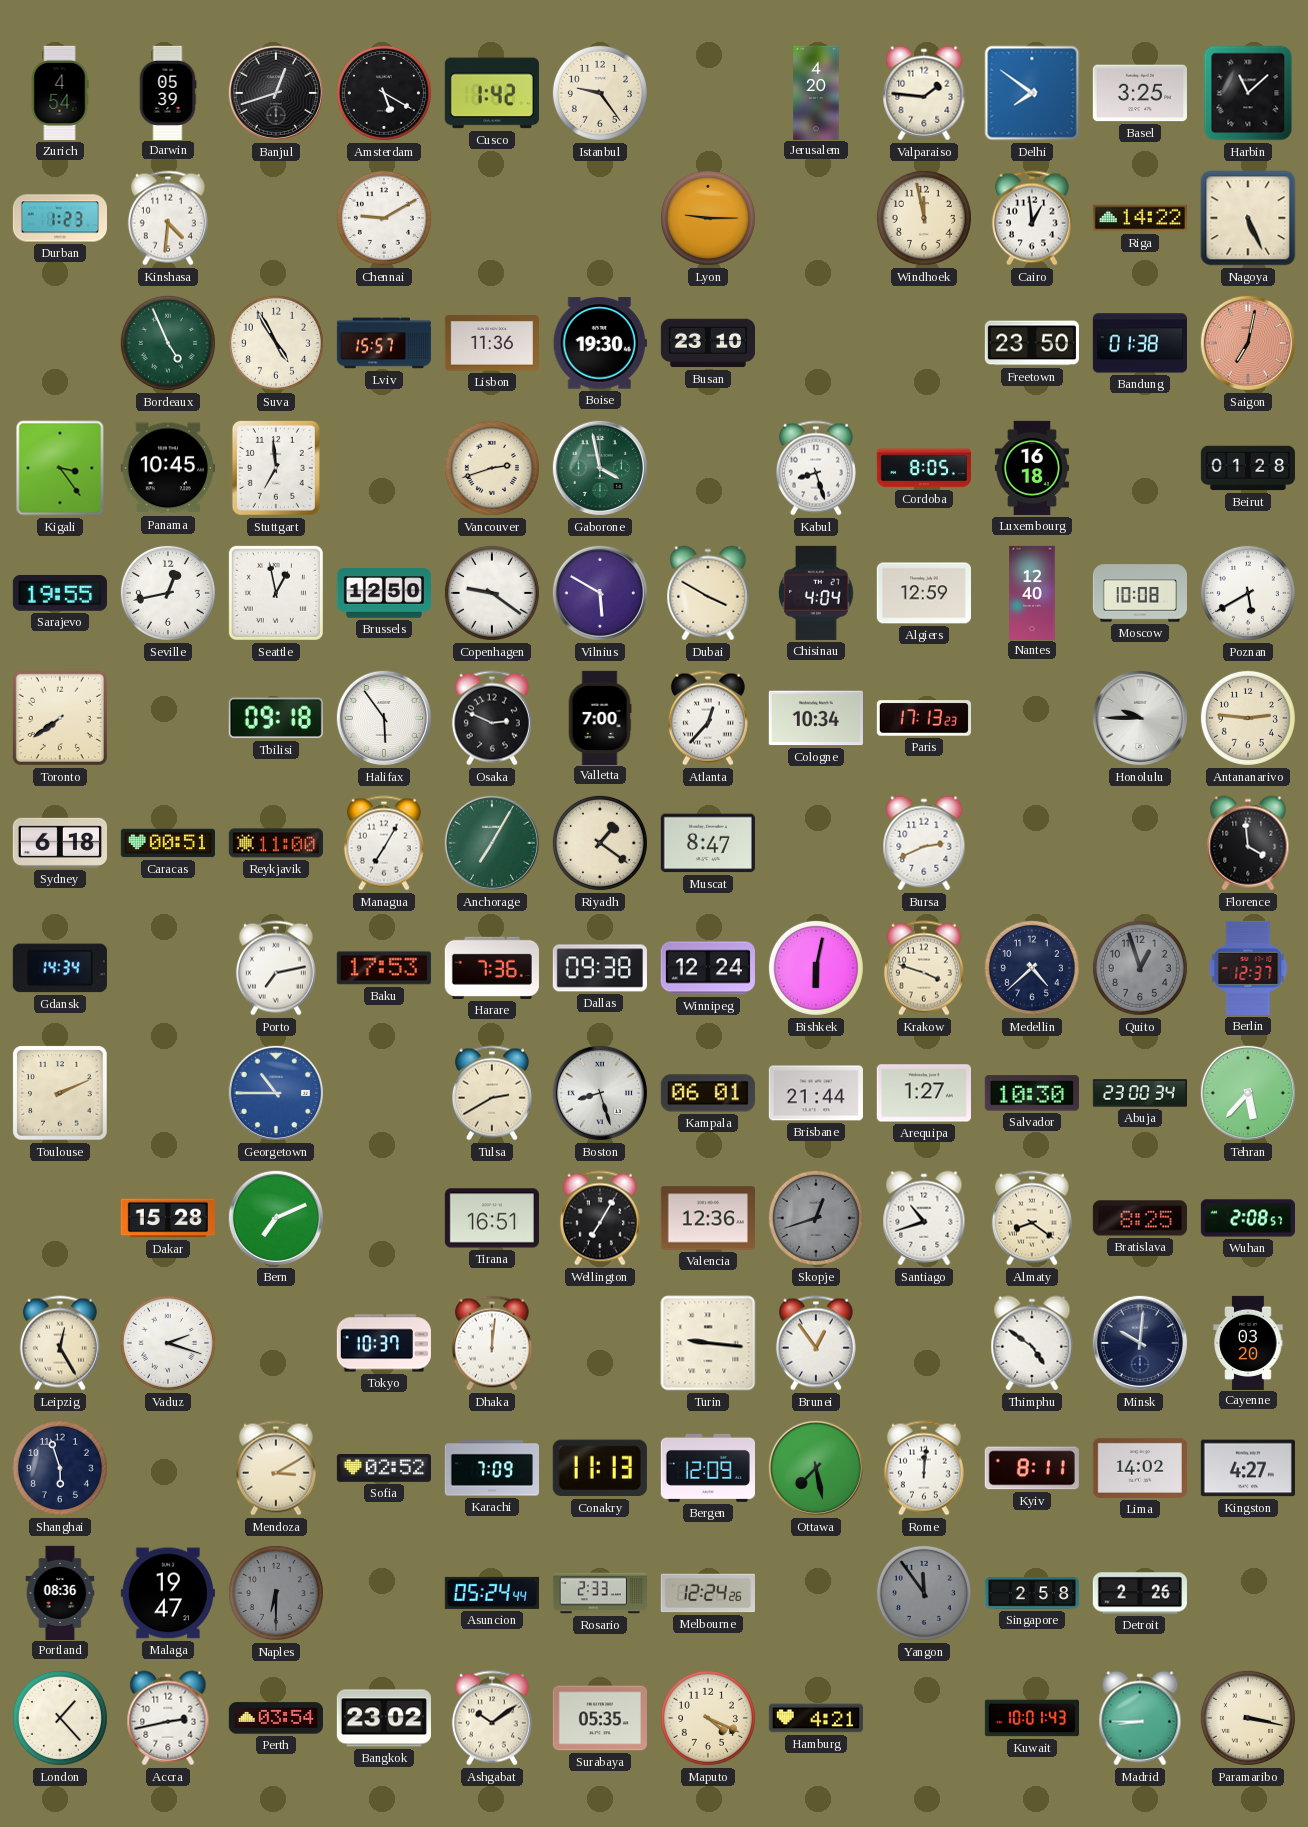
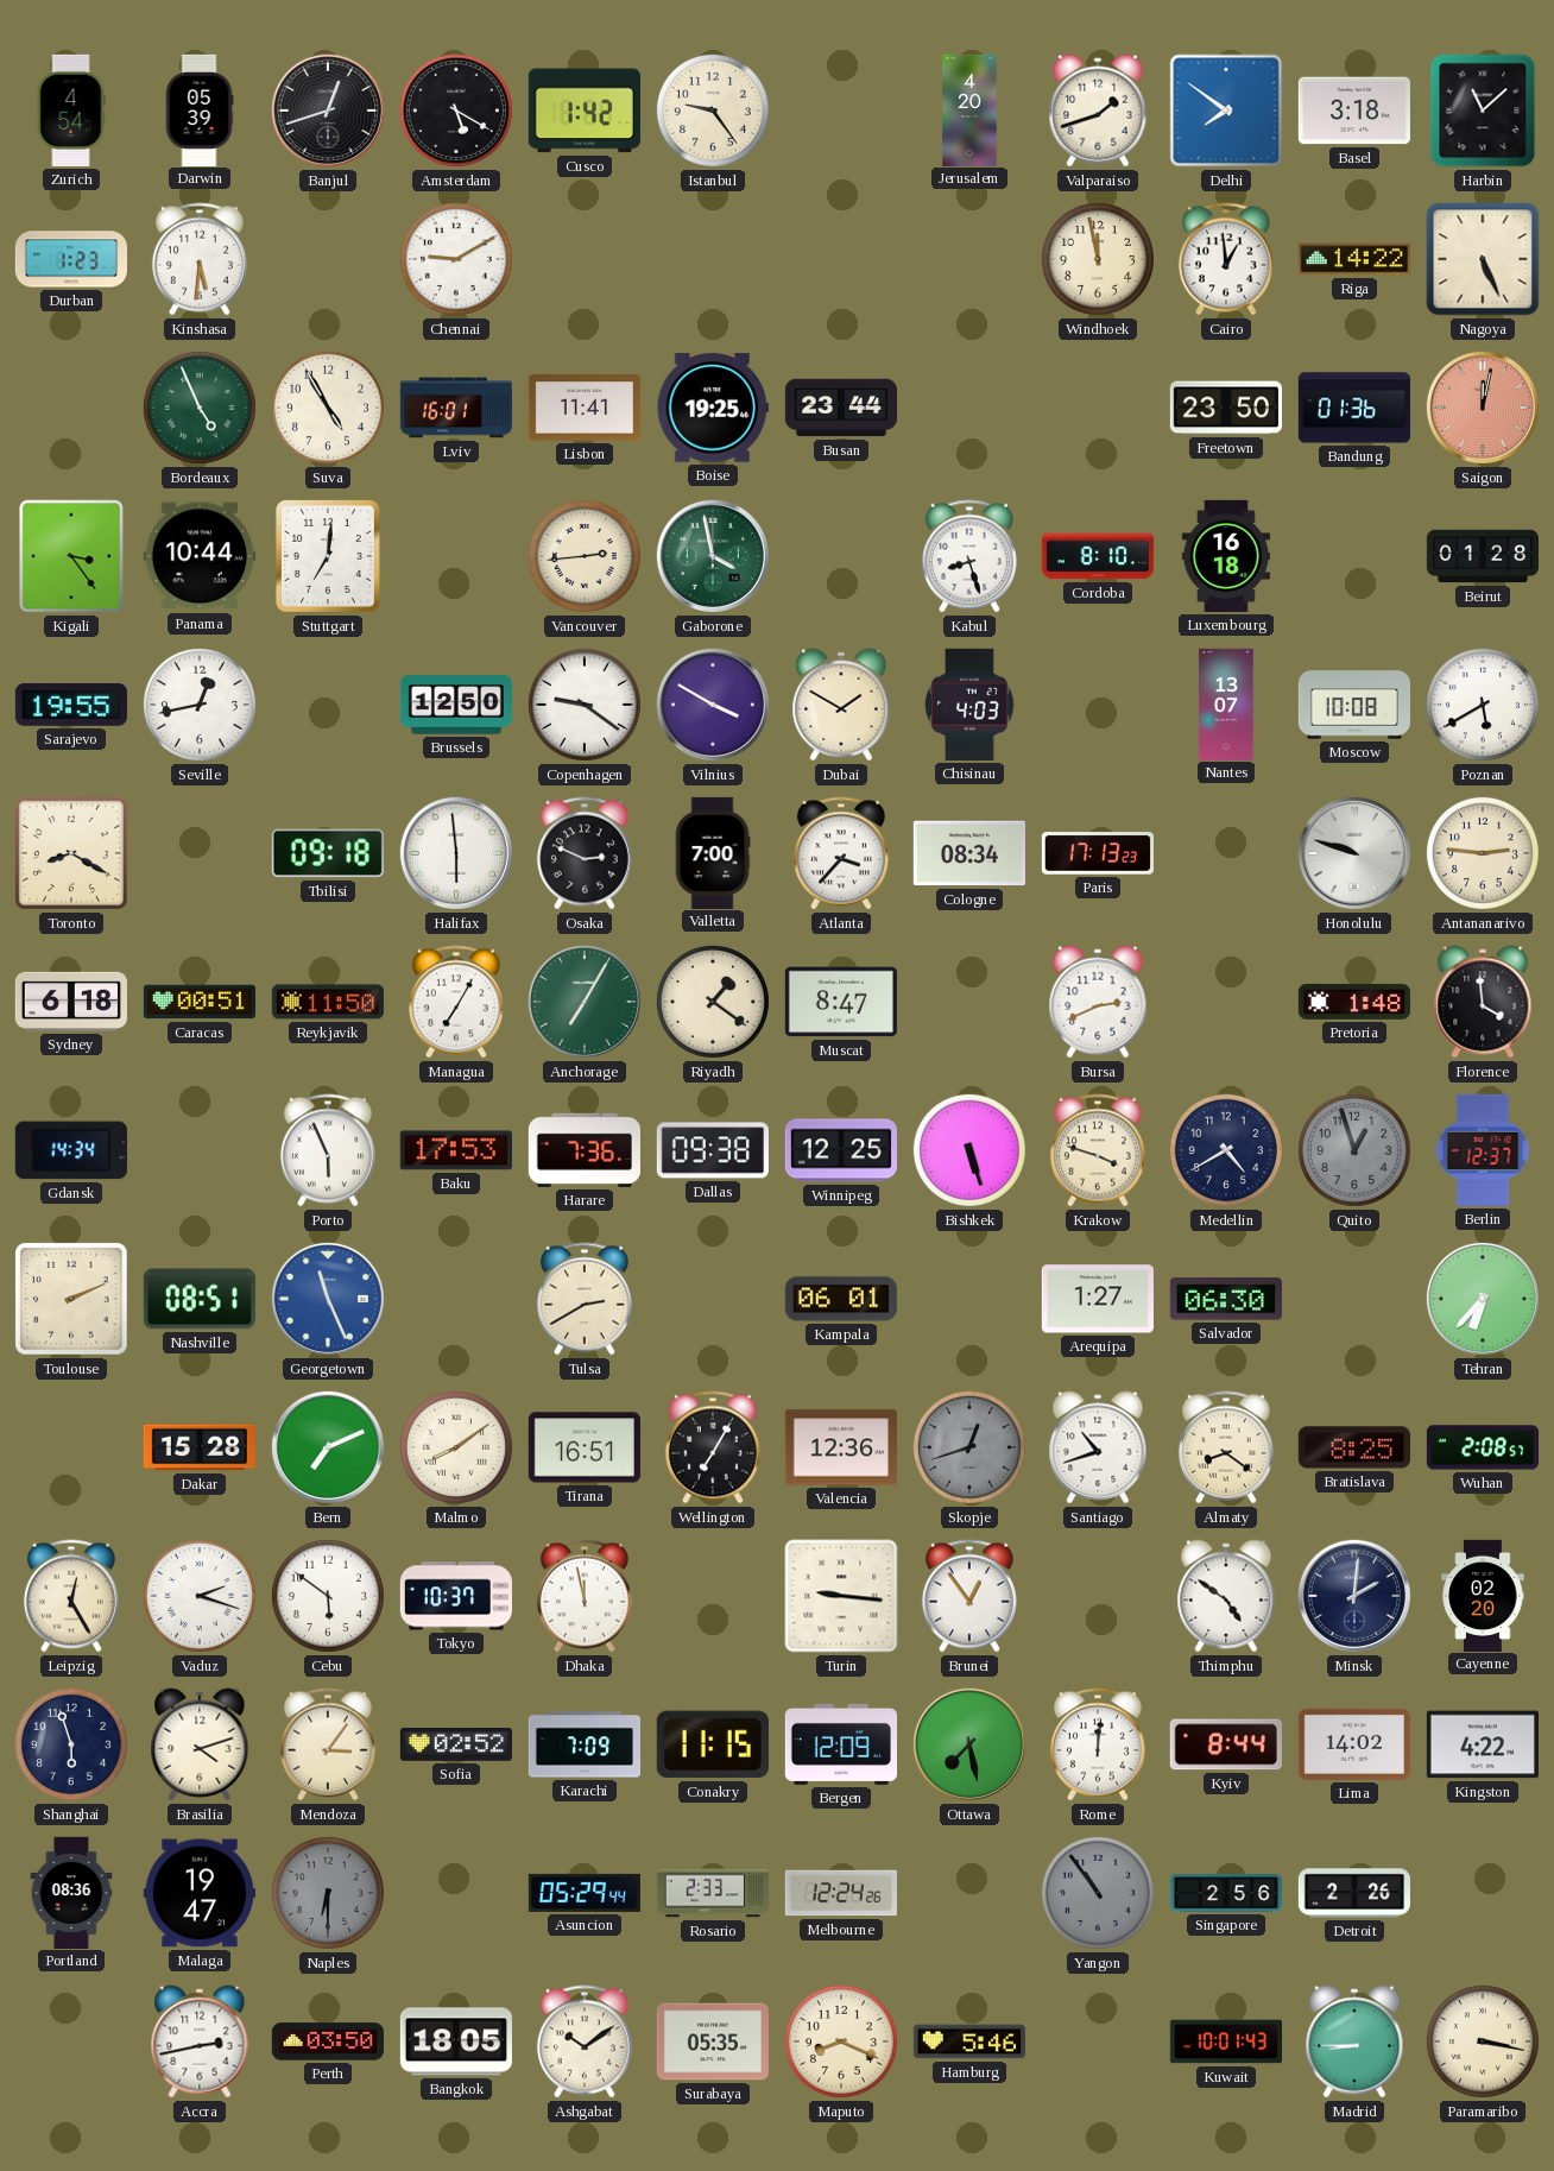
Valparaiso: 1:46 -> 1:42 (1098, 111)
Basel: 3:25 -> 3:18 (1354, 111)
Kinshasa: 4:31 -> 5:31 (200, 259)
Lyon: 9:15 -> none (708, 218)
Lviv: 15:57 -> 16:01 (455, 408)
Lisbon: 11:36 -> 11:41 (585, 408)
Boise: 19:30 -> 19:25 (713, 408)
Busan: 23:10 -> 23:44 (840, 408)
Bandung: 01:38 -> 01:36 (1354, 408)
Saigon: 7:02 -> 12:02 (1483, 408)
Panama: 10:45 -> 10:44 (200, 556)
Stuttgart: 6:59 -> 7:01 (328, 556)
Vancouver: 2:42 -> 2:44 (585, 556)
Cordoba: 8:05 -> 8:10 (1098, 556)
Seattle: 12:58 -> none (276, 593)
Vilnius: 5:50 -> 3:50 (713, 705)
Dubai: 3:50 -> 1:50 (841, 705)
Chisinau: 4:04 -> 4:03 (969, 705)
Algiers: 12:59 -> none (924, 593)
Nantes: 12:40 -> 13:07 (1226, 703)
Toronto: 7:39 -> 8:20 (71, 853)
Halifax: 5:54 -> 5:59 (456, 853)
Atlanta: 12:37 -> 3:37 (841, 853)
Cologne: 10:34 -> 08:34 (969, 853)
Honolulu: 9:45 -> 9:48 (1354, 853)
Reykjavik: 11:00 -> 11:50 (328, 1002)
Pretoria: none -> 1:48 (1354, 1002)
Porto: 7:13 -> 5:56 (328, 1150)
Winnipeg: 12:24 -> 12:25 (841, 1150)
Bishkek: 6:02 -> 5:27 (969, 1150)
Medellin: 4:38 -> 4:40 (1226, 1150)
Nashville: none -> 08:51 (200, 1299)
Georgetown: 10:45 -> 11:26 (328, 1299)
Boston: 8:27 -> none (600, 1093)
Brisbane: 21:44 -> none (816, 1093)
Salvador: 10:30 -> 06:30 (1226, 1299)
Abuja: 23:00 -> none (1139, 1093)
Tehran: 5:37 -> 6:37 (1483, 1299)
Malmo: none -> 8:09 (456, 1447)
Cebu: none -> 5:51 (328, 1596)
Dhaka: 12:01 -> 11:58 (585, 1596)
Minsk: 10:01 -> 2:01 (1354, 1596)
Cayenne: 03:20 -> 02:20 (1483, 1595)
Brasilia: none -> 4:12 (200, 1744)
Mendoza: 3:10 -> 3:06 (328, 1744)
Conakry: 11:13 -> 11:15 (713, 1744)
Kyiv: 8:11 -> 8:44 (1226, 1744)
Kingston: 4:27 -> 4:22 (1483, 1744)
Asuncion: 05:24 -> 05:29 (585, 1893)
Yangon: 11:54 -> 10:54 (1098, 1893)
Singapore: 2:58 -> 2:56 (1225, 1893)
London: 1:23 -> none (60, 1718)
Perth: 03:54 -> 03:50 (328, 2041)
Bangkok: 23:02 -> 18:05 (456, 2041)
Maputo: 4:19 -> 8:19 (841, 2041)
Hamburg: 4:21 -> 5:46 (969, 2041)
